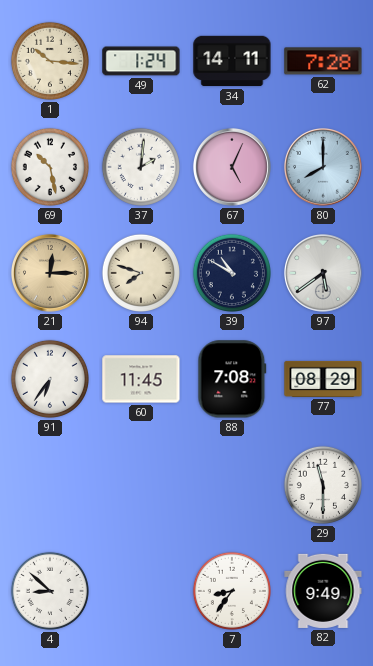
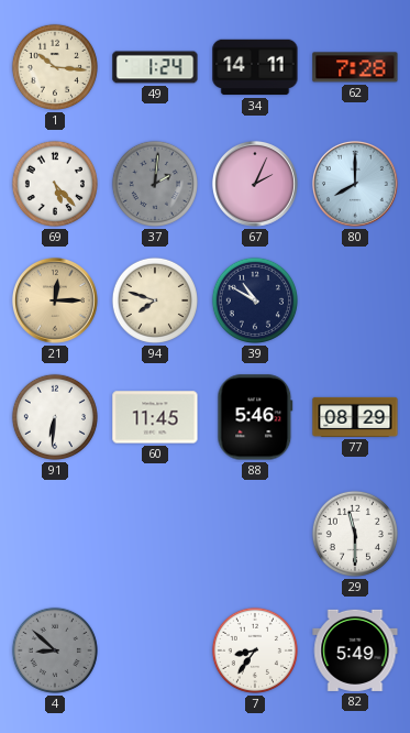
69: 10:28 -> 5:23 (55, 184)
37 dial: white -> grey (155, 184)
67: 5:04 -> 2:04 (255, 184)
97: 5:39 -> none (323, 273)
91: 6:36 -> 6:31 (55, 417)
88: 7:08 -> 5:46 (255, 417)
4 dial: white -> grey (55, 650)
82: 9:49 -> 5:49 (355, 650)
